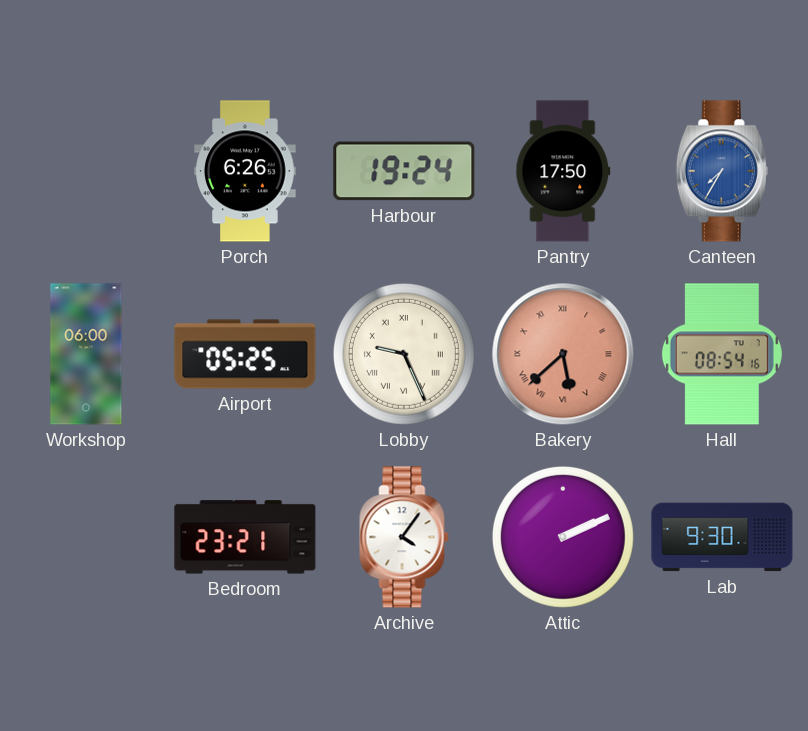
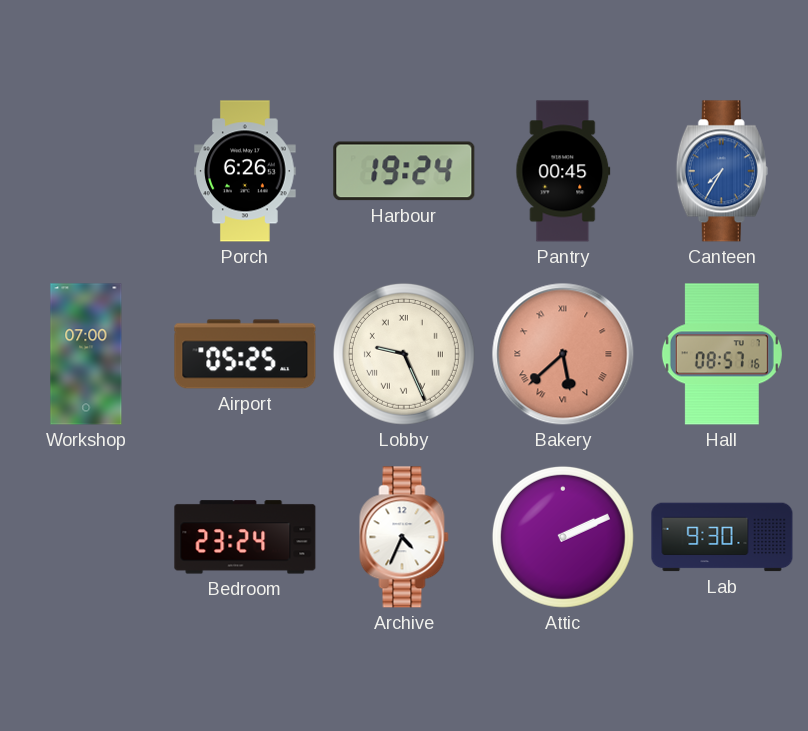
Pantry: 17:50 -> 00:45 (563, 171)
Workshop: 06:00 -> 07:00 (86, 354)
Hall: 08:54 -> 08:57 (722, 354)
Bedroom: 23:21 -> 23:24 (245, 537)
Archive: 4:06 -> 4:34 (404, 537)
